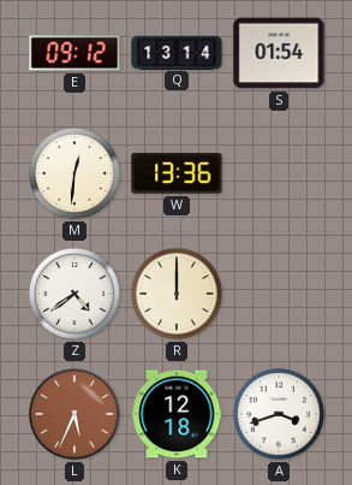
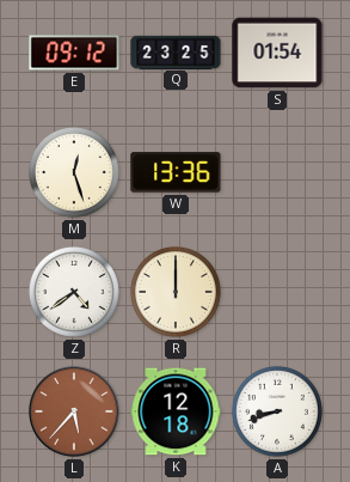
Q: 13:14 -> 23:25 (176, 51)
M: 12:31 -> 12:27 (74, 172)
L: 5:34 -> 5:37 (74, 411)
A: 3:42 -> 8:42 (277, 411)
